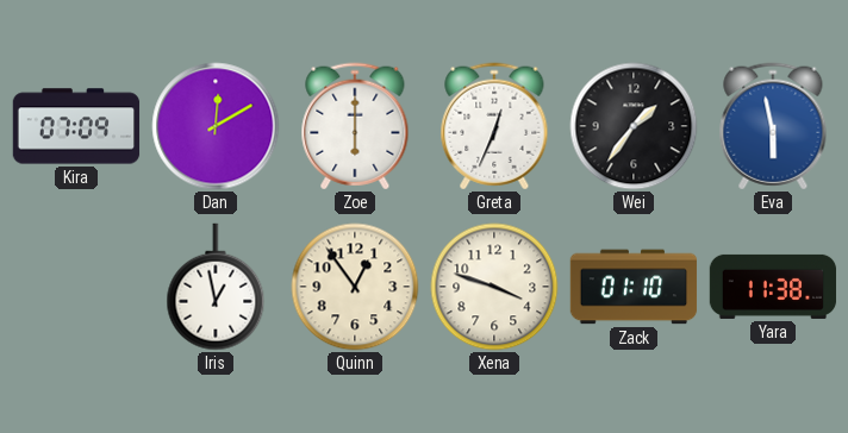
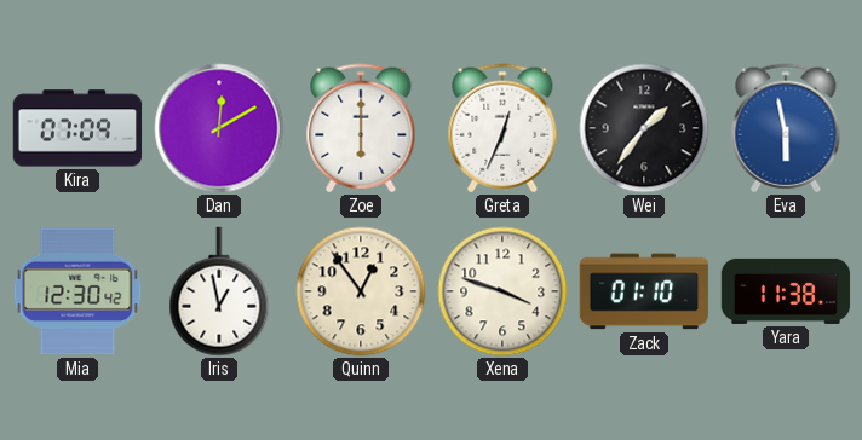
Mia: none -> 12:30 (77, 291)
